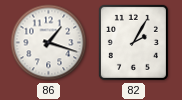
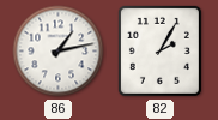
86: 1:18 -> 1:13 (59, 52)
